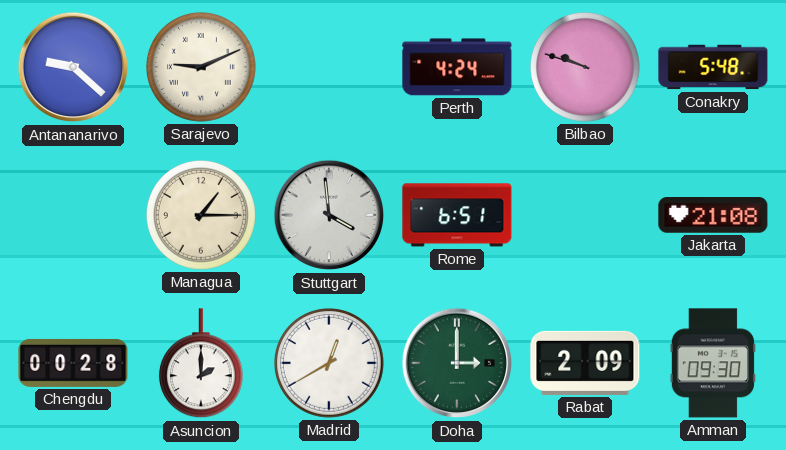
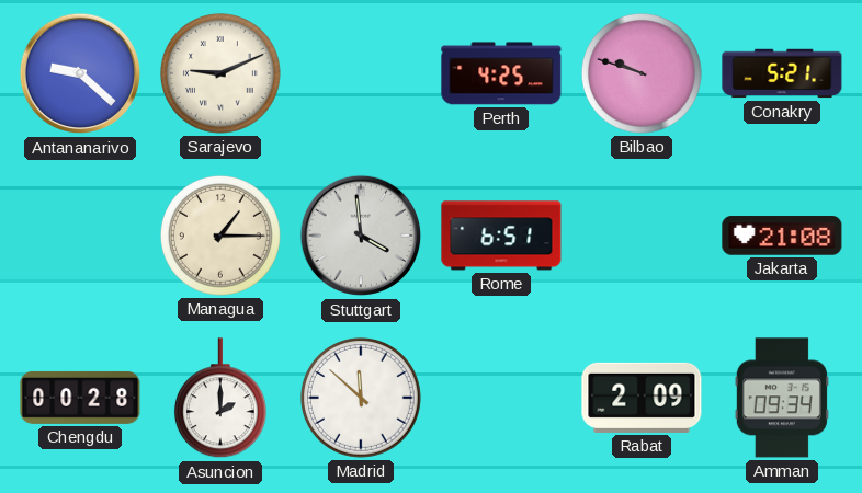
Perth: 4:24 -> 4:25 (501, 73)
Conakry: 5:48 -> 5:21 (782, 73)
Madrid: 12:40 -> 11:52 (361, 398)
Doha: 3:00 -> none (457, 363)
Amman: 09:30 -> 09:34 (782, 398)
